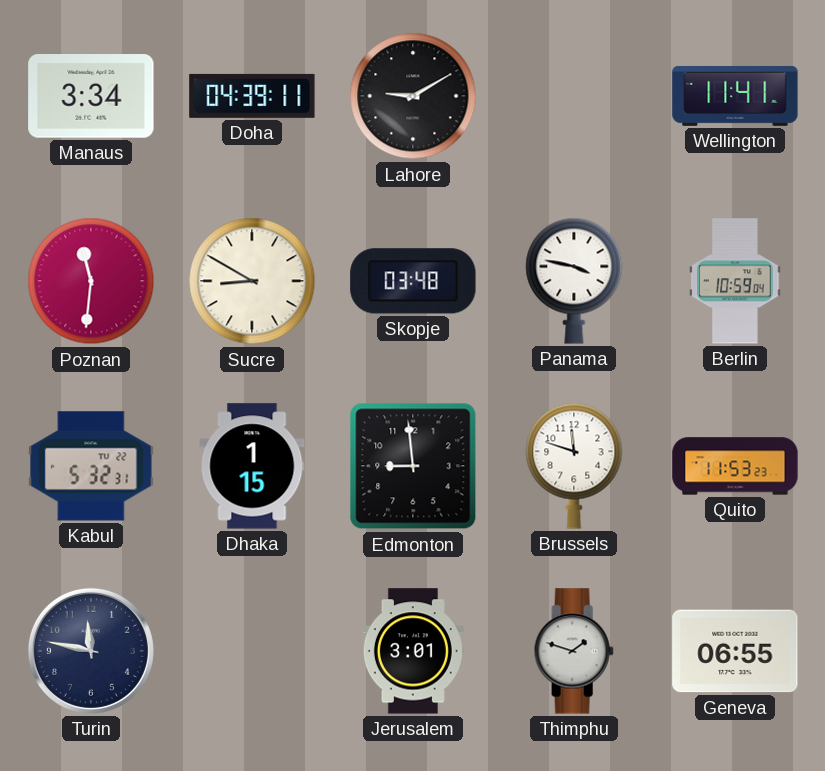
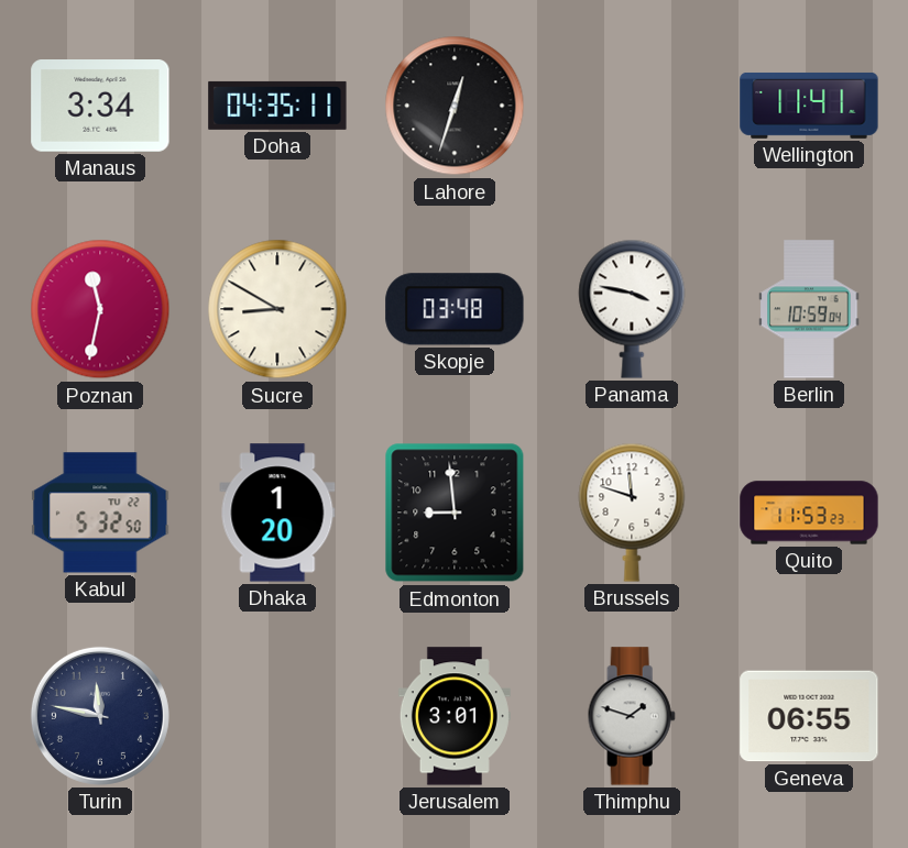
Doha: 04:39 -> 04:35 (277, 106)
Lahore: 9:10 -> 12:33 (455, 106)
Poznan: 11:31 -> 11:32 (100, 309)
Kabul: 5:32:31 -> 5:32:50 (100, 513)
Dhaka: 1:15 -> 1:20 (277, 513)
